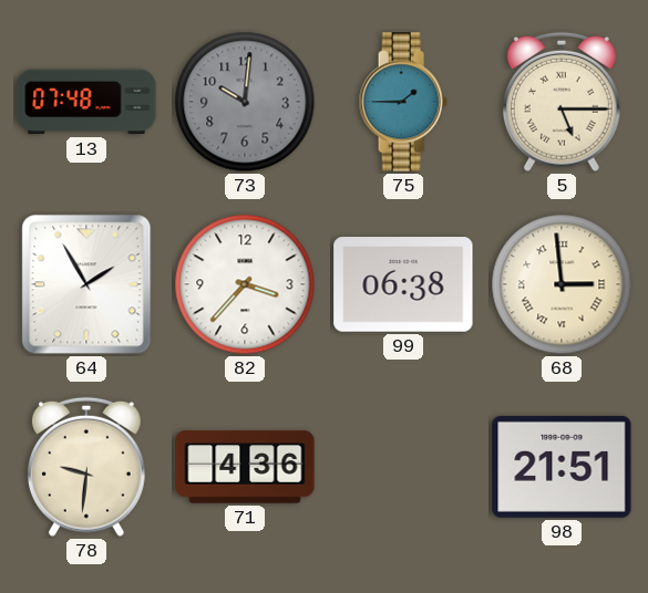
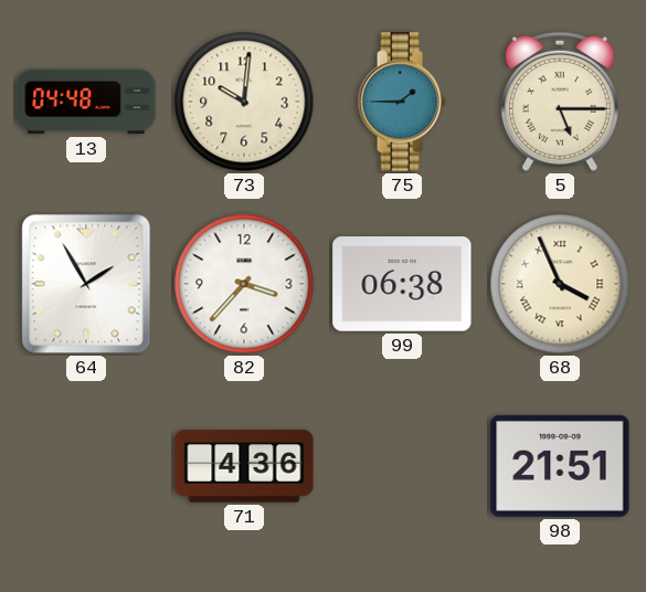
13: 07:48 -> 04:48 (86, 102)
73 dial: grey -> cream (244, 102)
68: 2:59 -> 3:56 (560, 284)
78: 9:31 -> none (86, 467)
